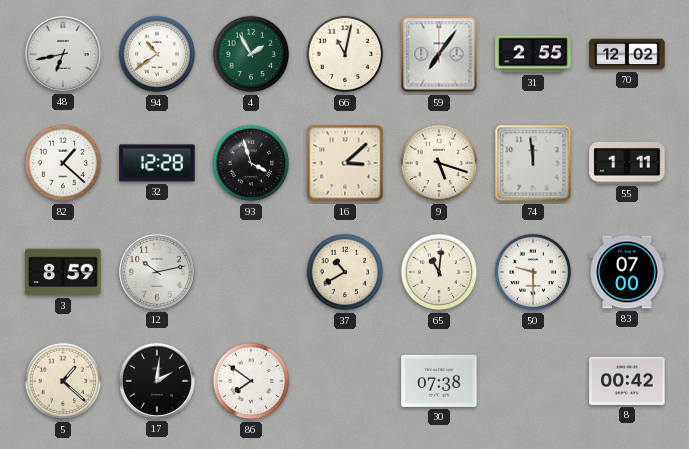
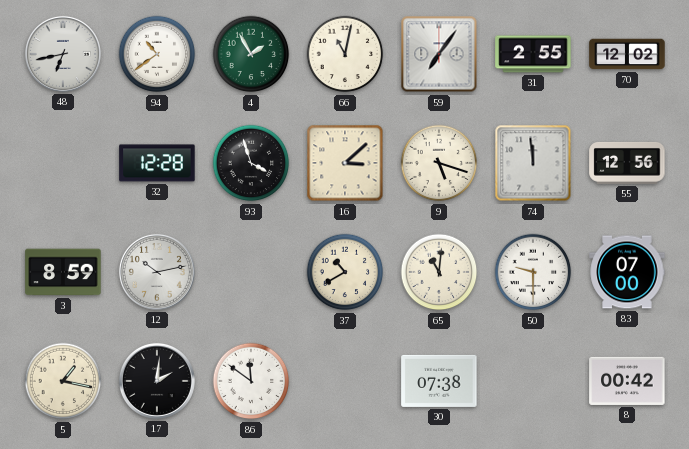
82: 1:22 -> none (63, 163)
55: 1:11 -> 12:56 (627, 163)
5: 1:22 -> 1:17 (63, 381)
86: 7:51 -> 11:51 (251, 381)
